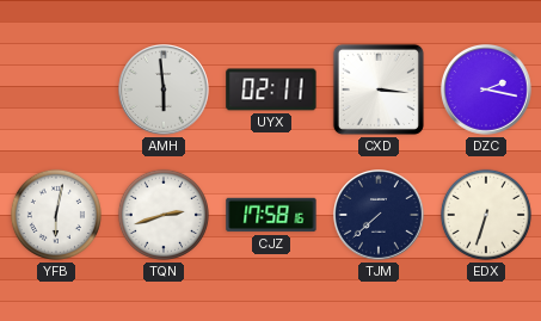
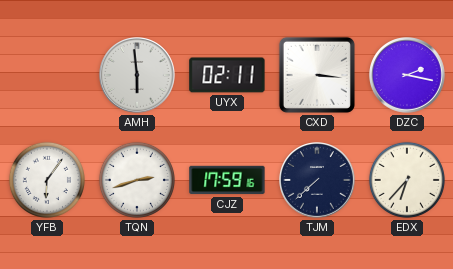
YFB: 6:02 -> 6:06 (47, 180)
CJZ: 17:58 -> 17:59 (227, 180)
EDX: 6:33 -> 6:37 (407, 180)
